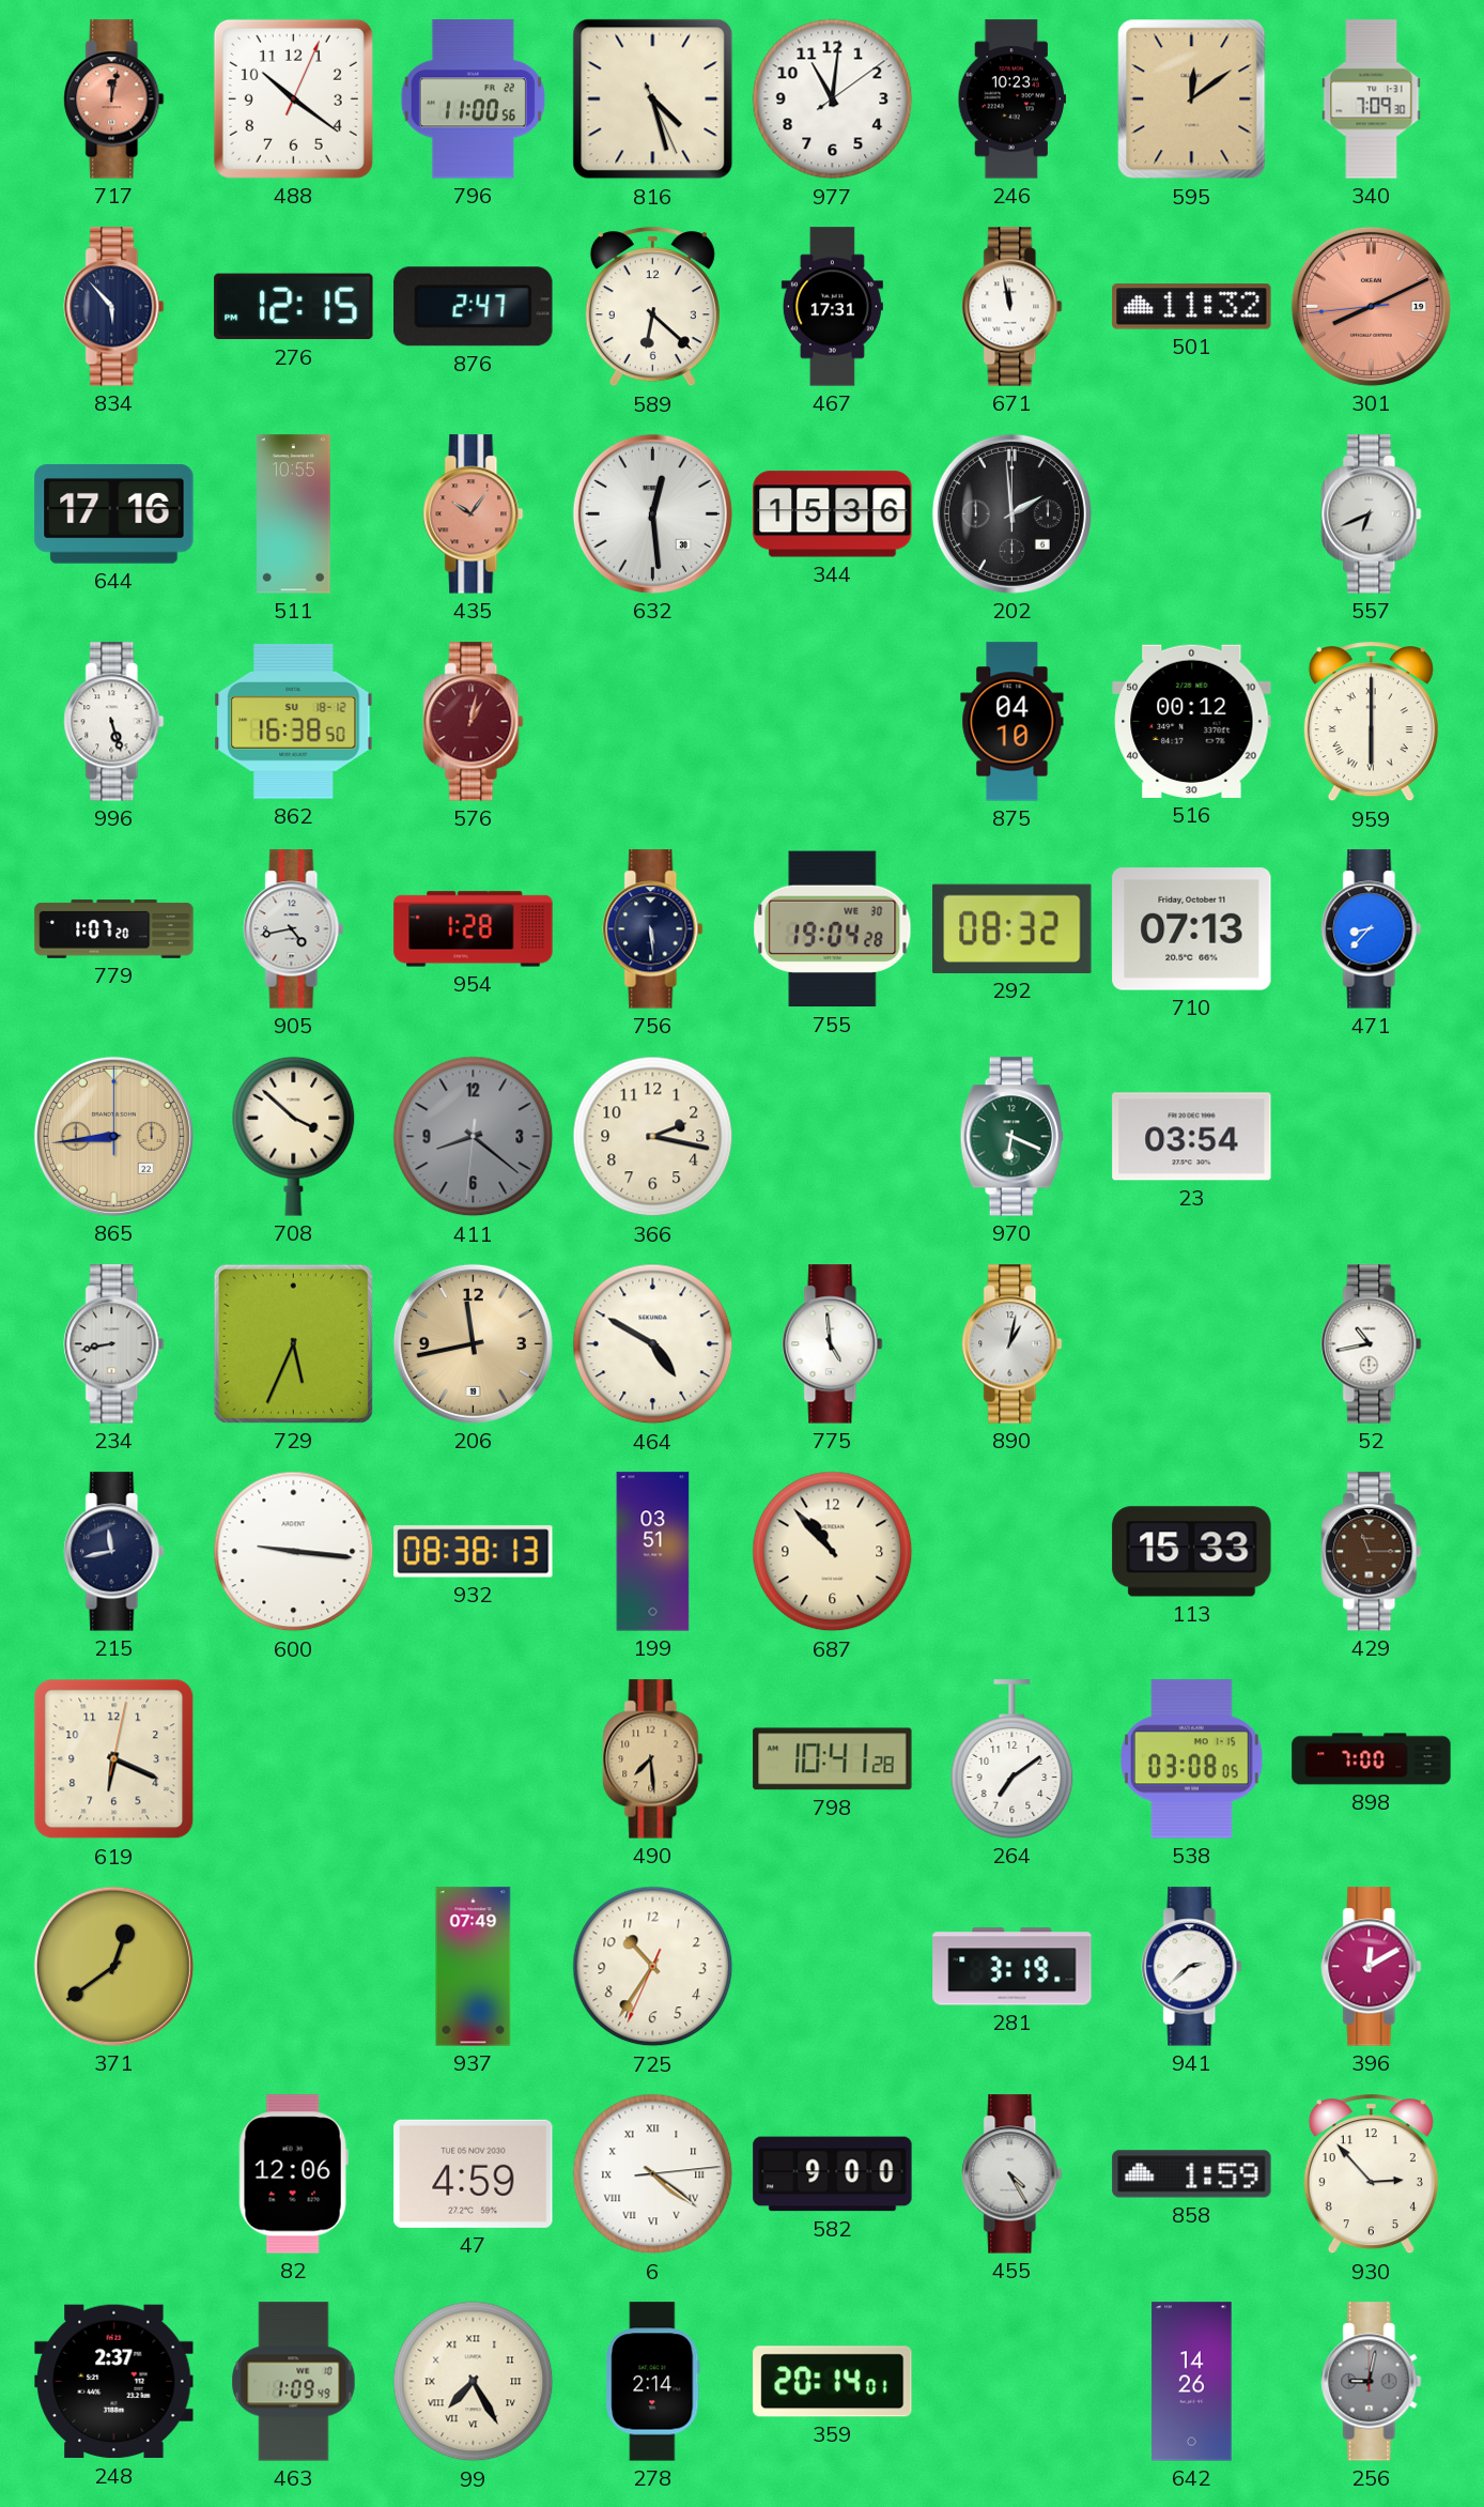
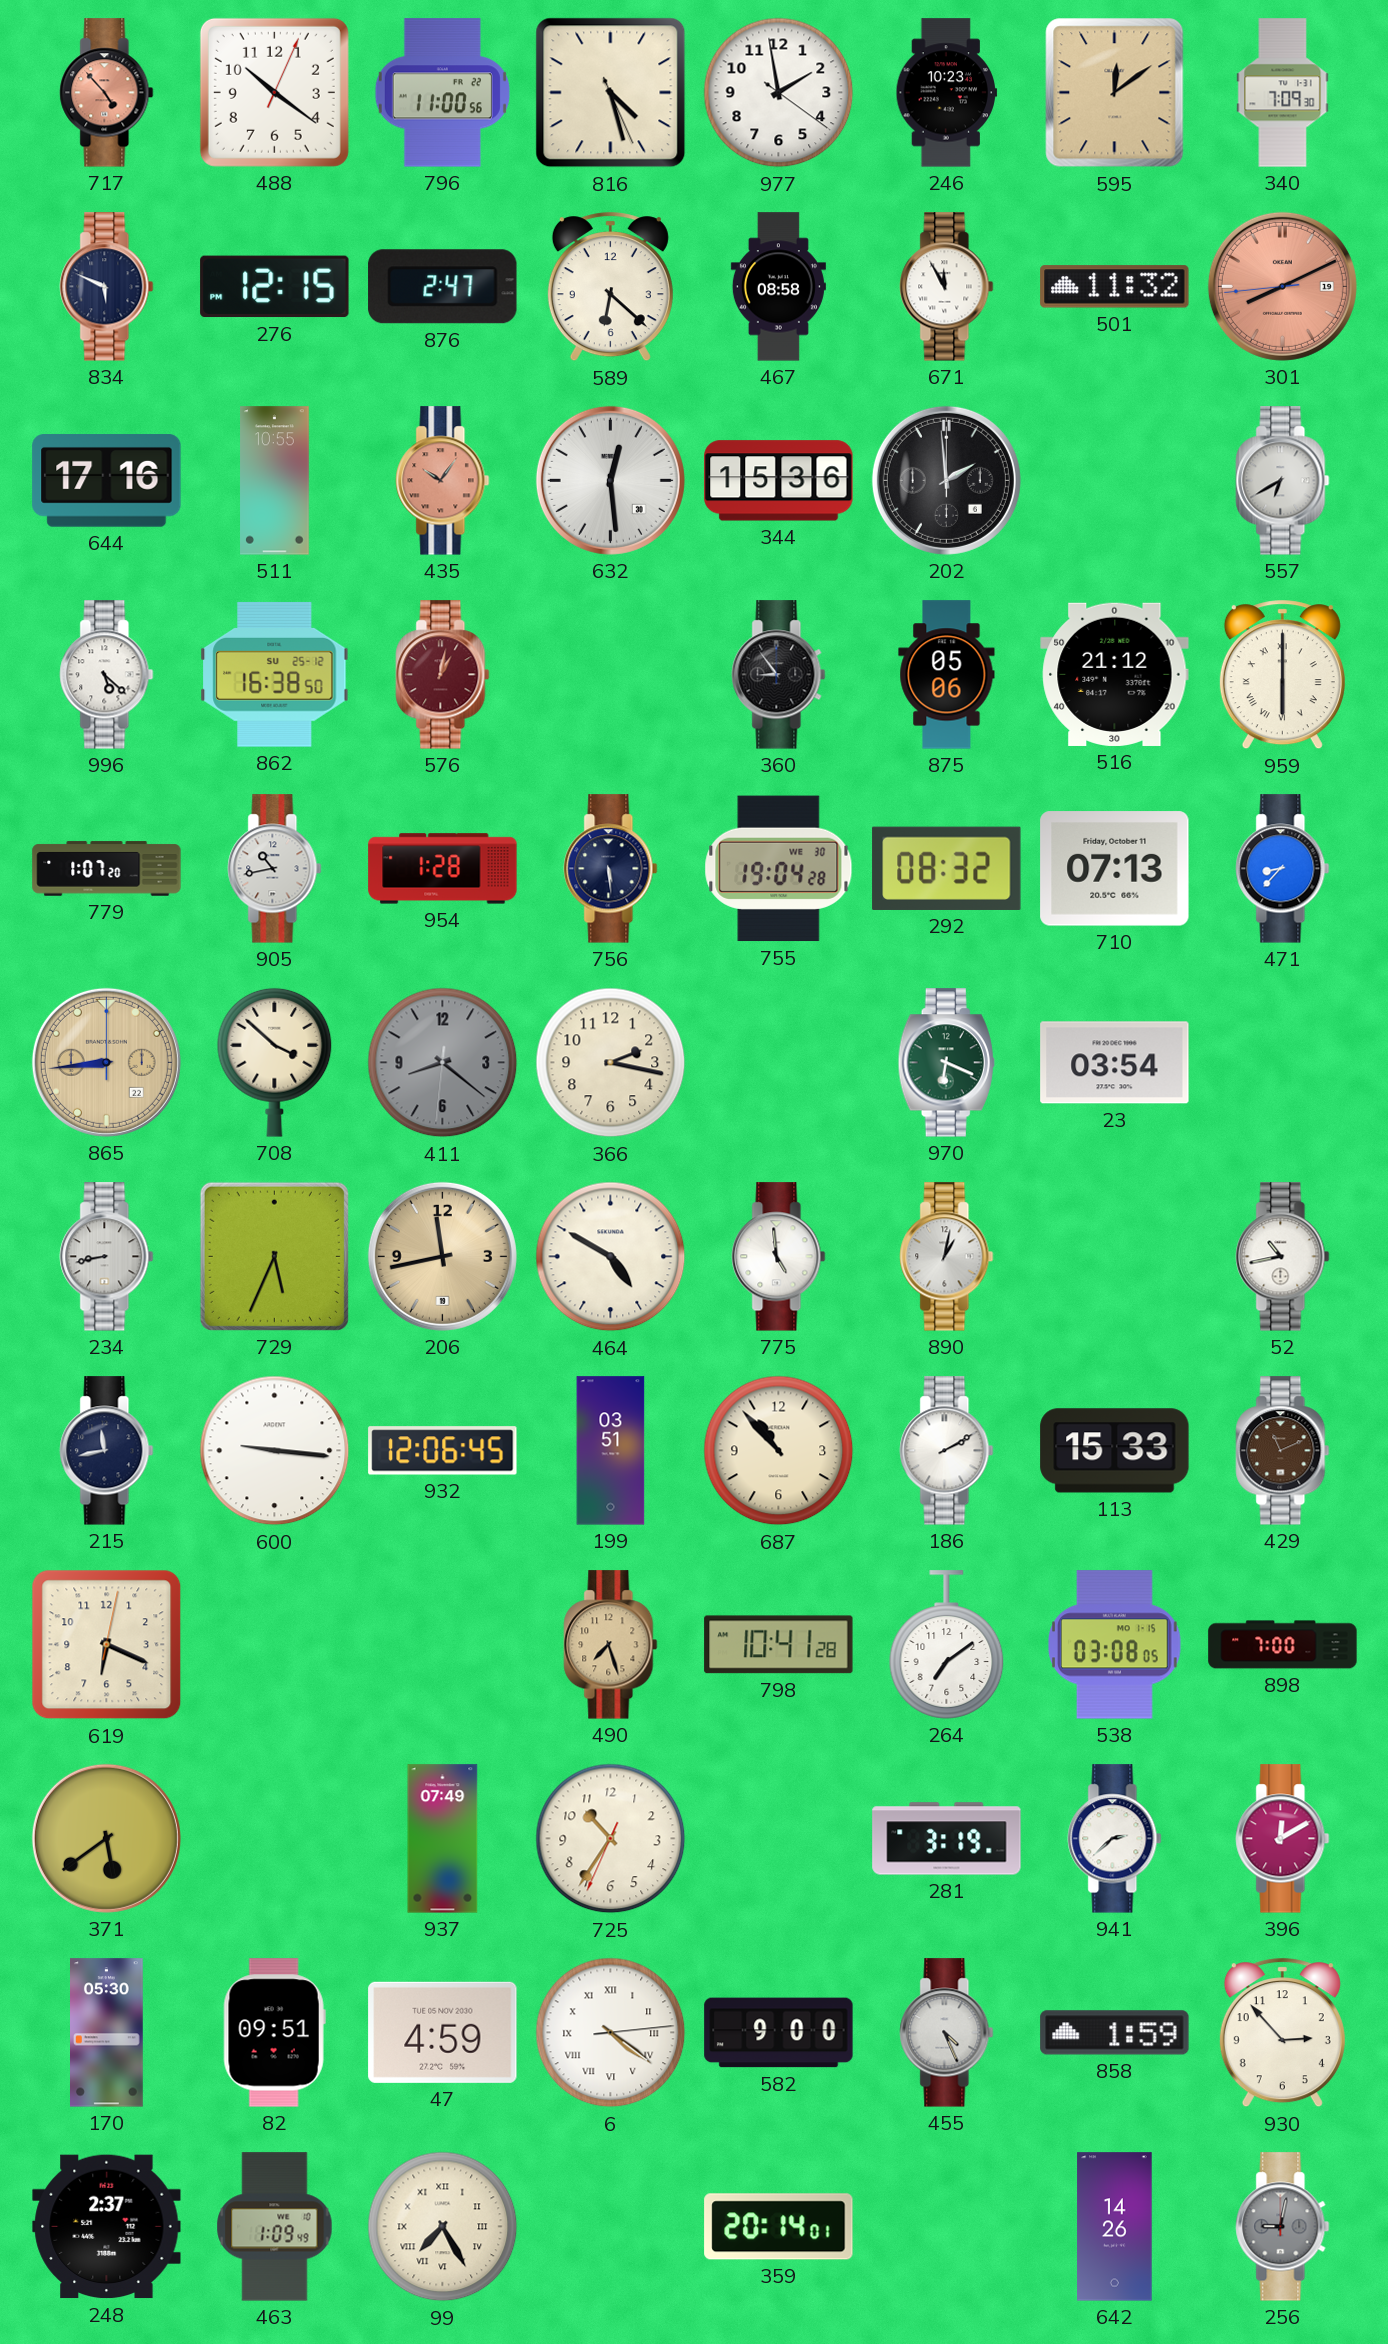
717: 12:02 -> 4:53 (107, 93)
977: 11:01 -> 1:58 (779, 93)
834: 5:53 -> 5:49 (107, 287)
467: 17:31 -> 08:58 (778, 287)
671: 11:58 -> 11:55 (947, 287)
557: 6:41 -> 6:40 (1283, 481)
996: 5:27 -> 5:22 (107, 675)
862 date: SU 18-12 -> SU 25-12 (275, 674)
360: none -> 8:54 (779, 675)
875: 04:10 -> 05:06 (947, 675)
516: 00:12 -> 21:12 (1115, 674)
905: 4:43 -> 10:43 (275, 869)
932: 08:38 -> 12:06 (443, 1451)
186: none -> 2:10 (947, 1451)
429: 11:15 -> 11:11 (1283, 1451)
490: 7:29 -> 7:27 (611, 1645)
371: 12:39 -> 5:39 (106, 1838)
170: none -> 05:30 (107, 2033)
82: 12:06 -> 09:51 (274, 2033)
455: 4:25 -> 4:26 (947, 2033)
278: 2:14 -> none (653, 2382)
